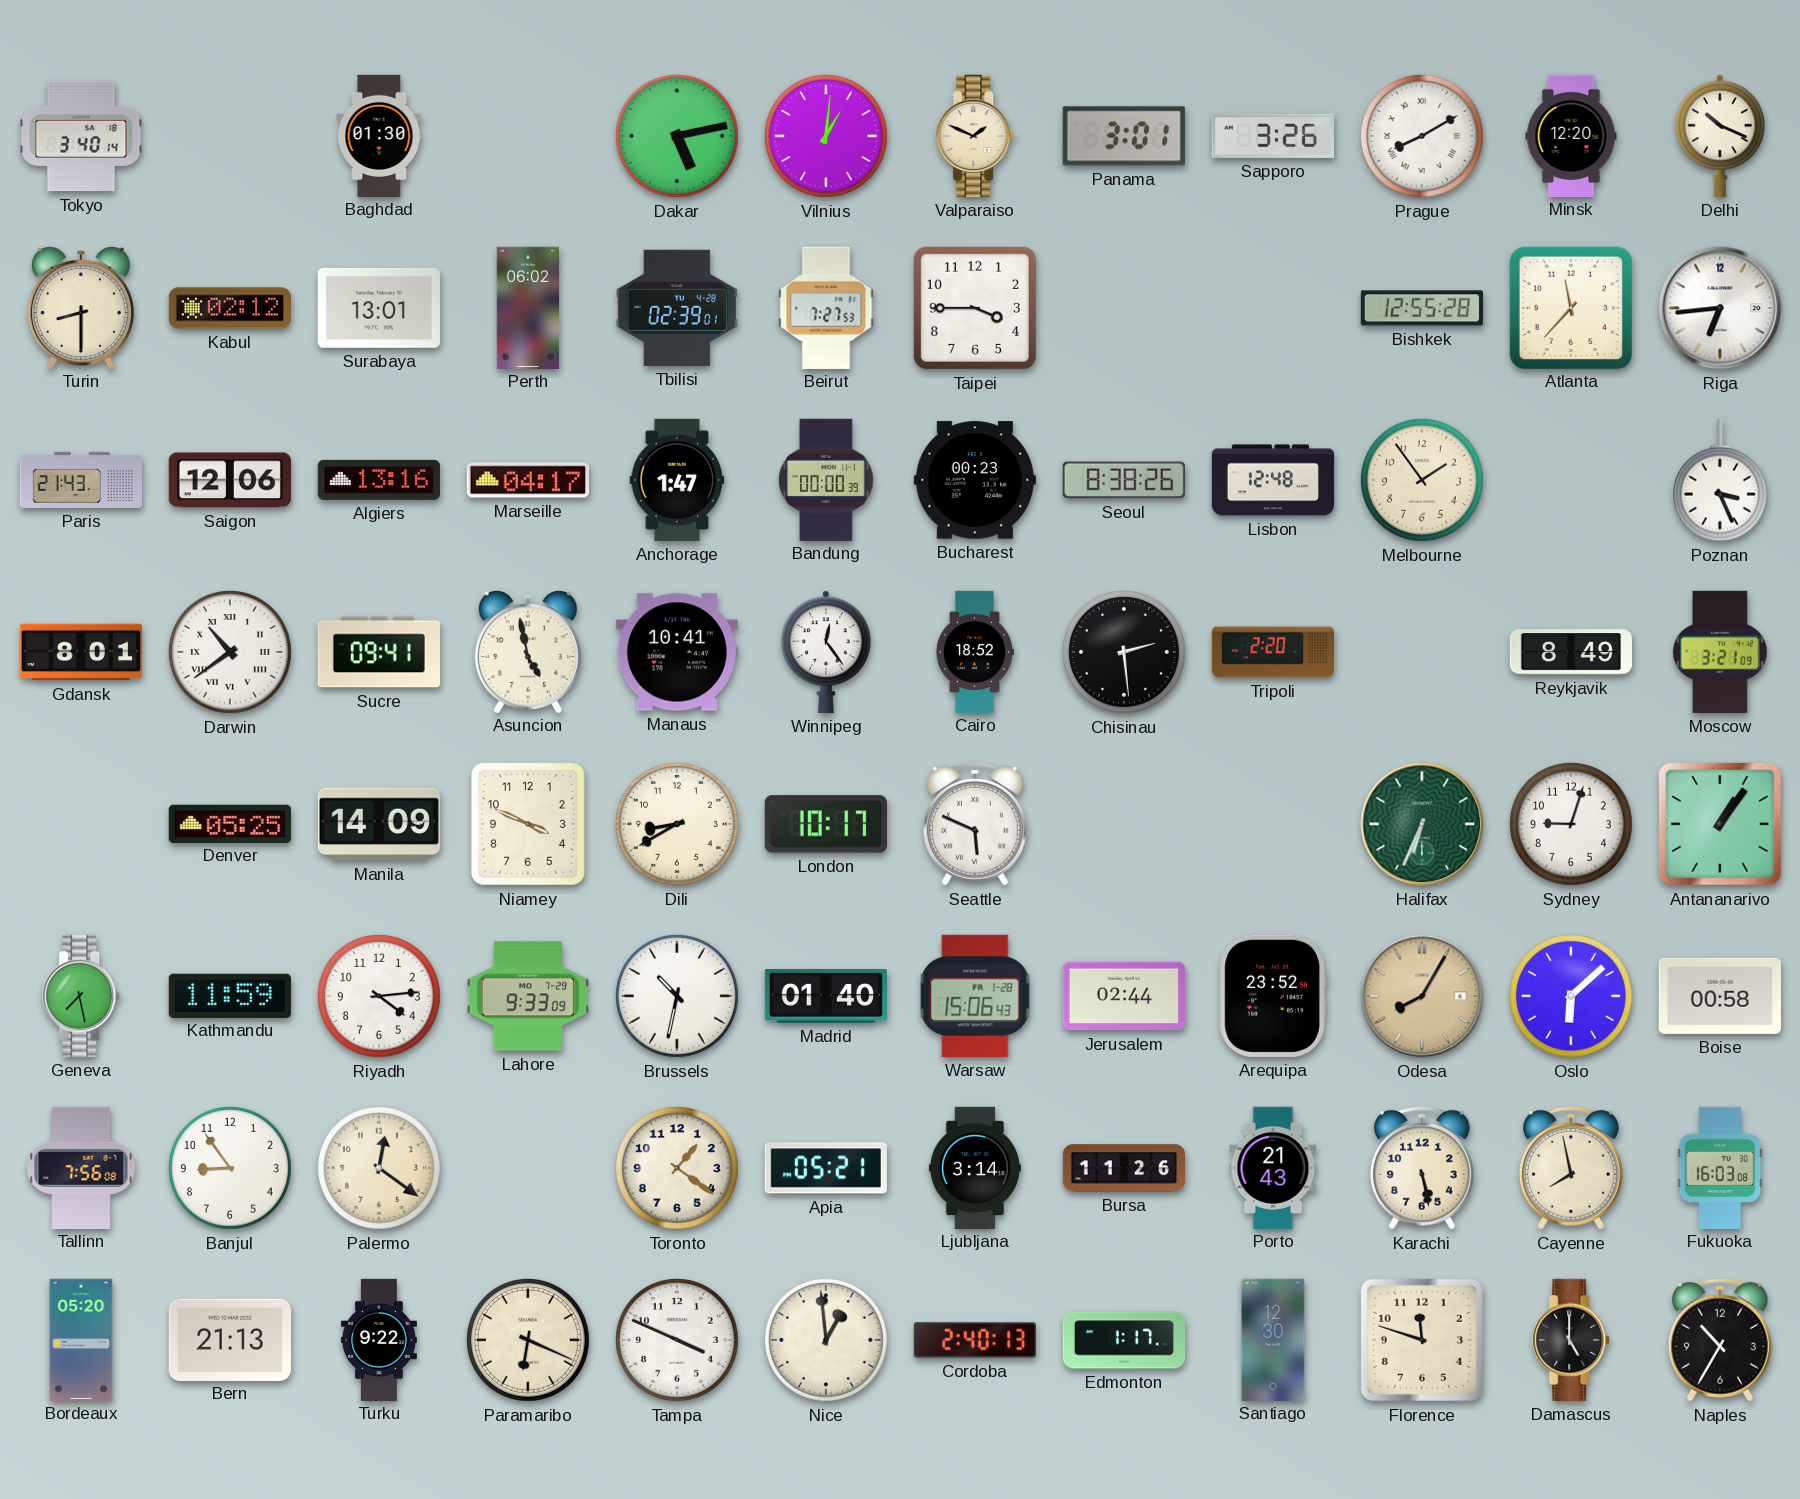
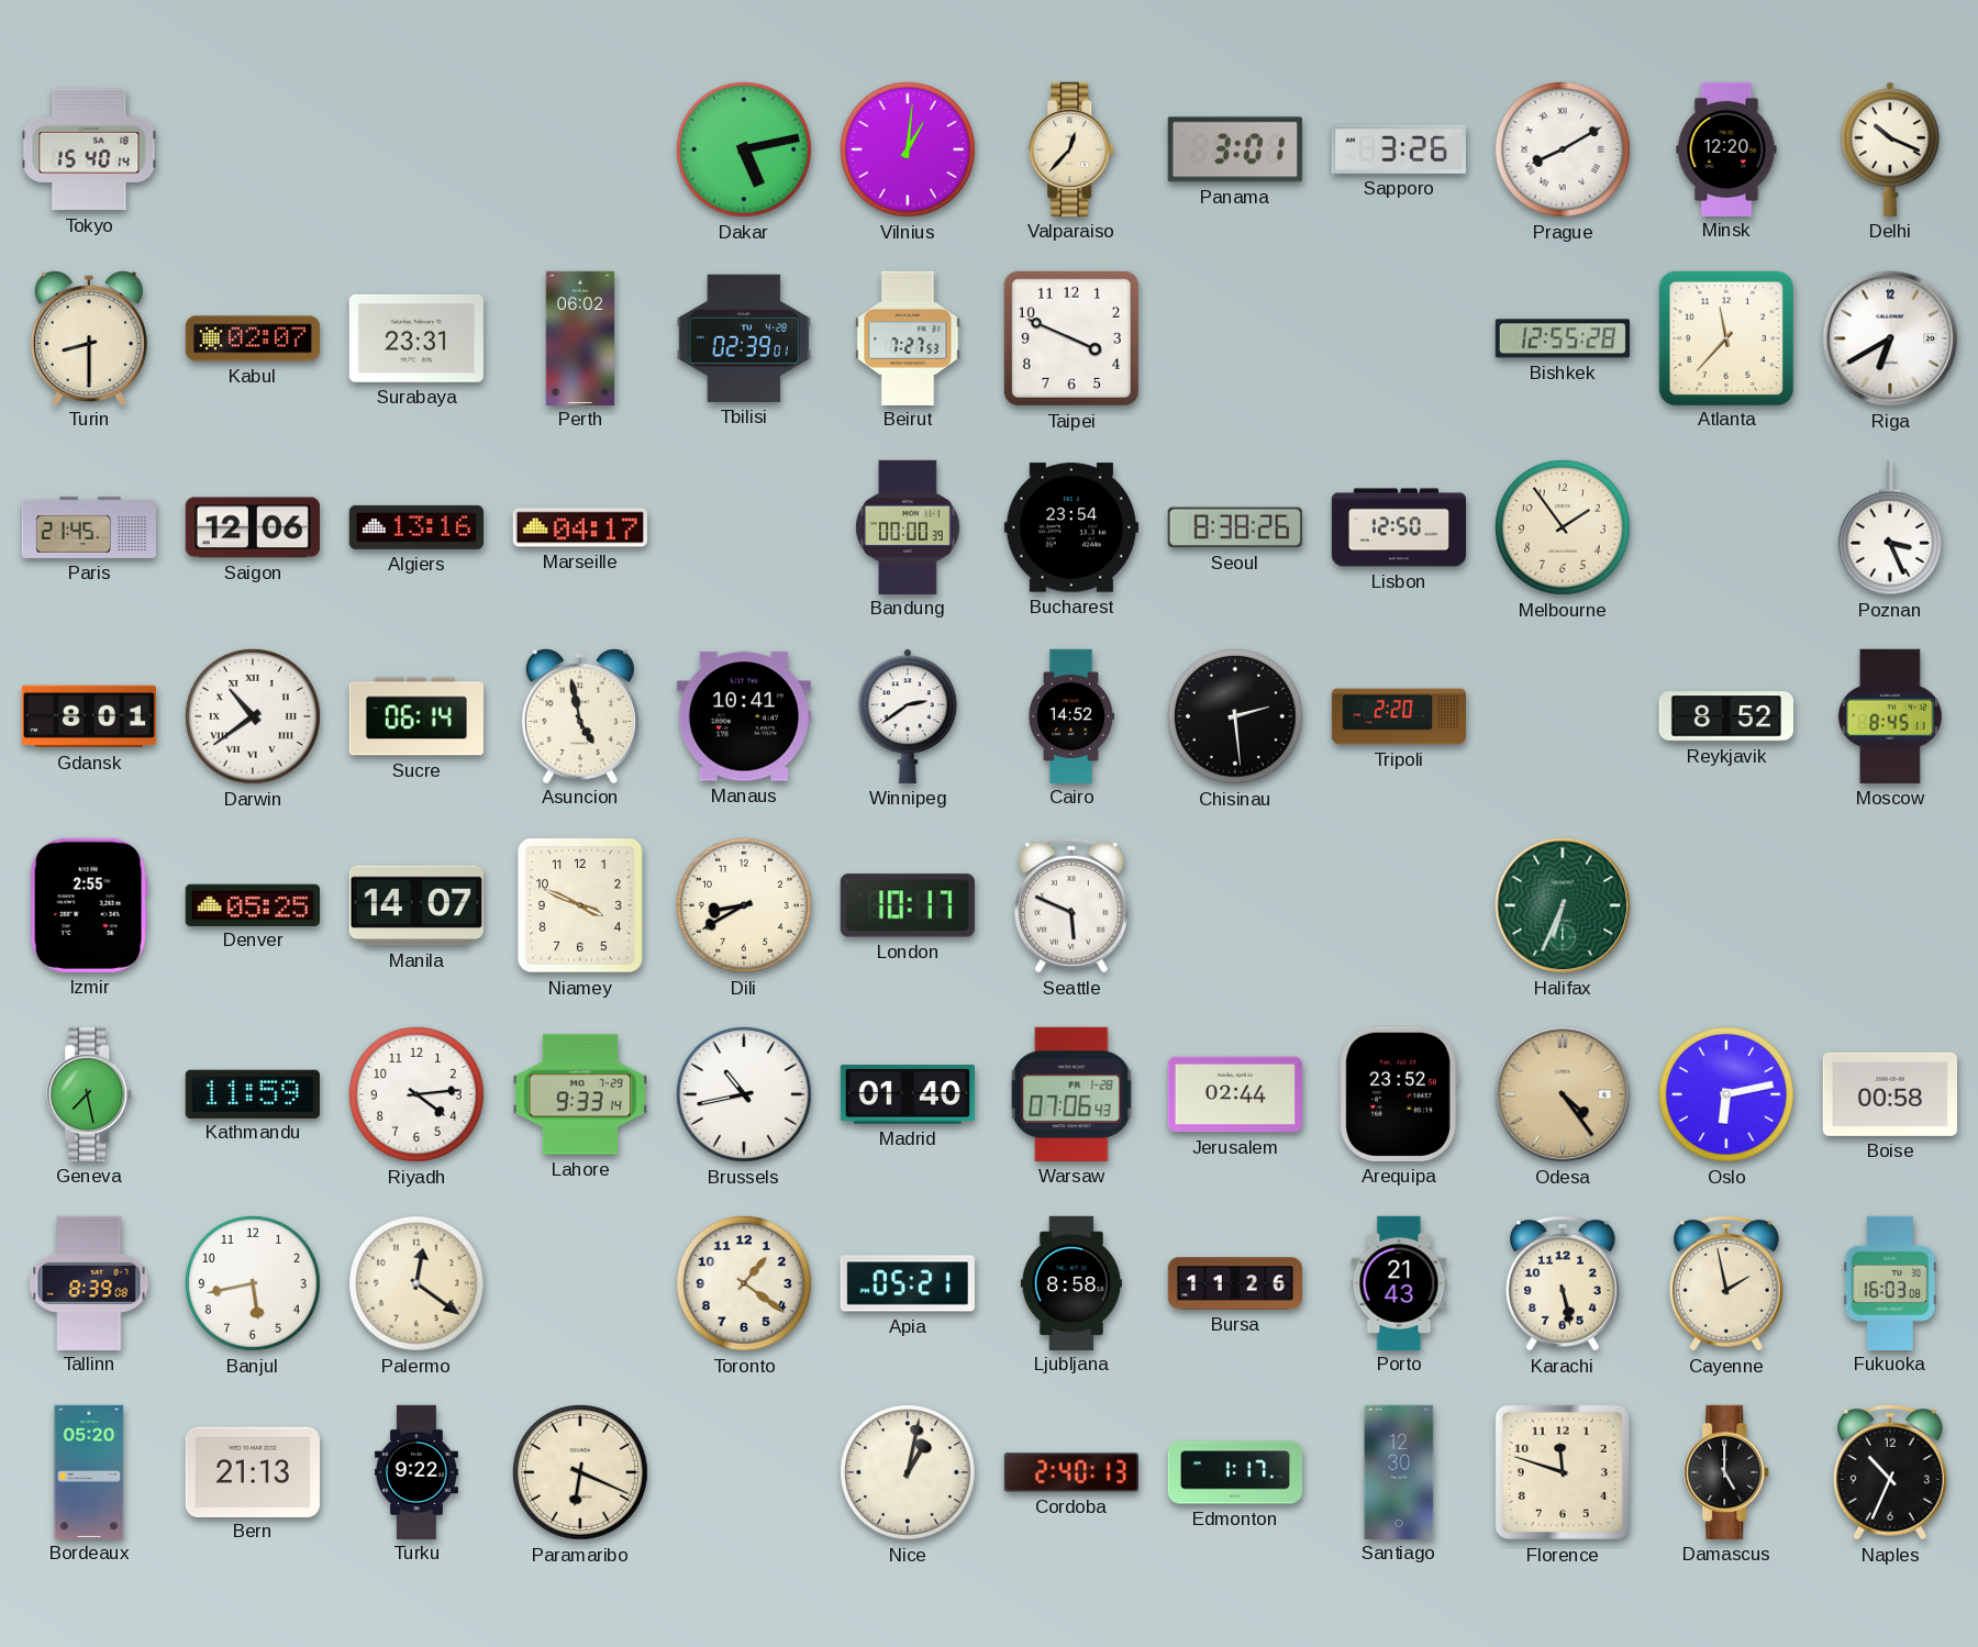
Tokyo: 3:40 -> 15:40 (89, 149)
Baghdad: 01:30 -> none (379, 135)
Valparaiso: 1:49 -> 12:37 (1073, 149)
Kabul: 02:12 -> 02:07 (252, 338)
Surabaya: 13:01 -> 23:31 (416, 338)
Taipei: 3:45 -> 3:49 (1071, 338)
Riga: 6:44 -> 6:40 (1890, 338)
Paris: 21:43 -> 21:45 (88, 527)
Anchorage: 1:47 -> none (677, 480)
Bucharest: 00:23 -> 23:54 (1071, 527)
Lisbon: 12:48 -> 12:50 (1399, 527)
Sucre: 09:41 -> 06:14 (416, 716)
Winnipeg: 12:24 -> 2:39 (909, 716)
Cairo: 18:52 -> 14:52 (1070, 715)
Reykjavik: 8:49 -> 8:52 (1725, 716)
Moscow: 3:21 -> 8:45 (1890, 716)
Izmir: none -> 2:55 (89, 905)
Manila: 14:09 -> 14:07 (416, 905)
Sydney: 9:03 -> none (1571, 824)
Antananarivo: 1:06 -> none (1720, 824)
Lahore: 9:33:09 -> 9:33:14 (580, 1094)
Brussels: 10:32 -> 10:43 (744, 1094)
Warsaw: 15:06 -> 07:06 (1071, 1094)
Odesa: 8:05 -> 4:24 (1563, 1094)
Oslo: 6:08 -> 6:13 (1726, 1094)
Tallinn: 7:56 -> 8:39 (89, 1282)
Banjul: 8:54 -> 5:43 (253, 1283)
Ljubljana: 3:14 -> 8:58 (1071, 1282)
Cayenne: 7:58 -> 1:58 (1726, 1283)
Tampa: 3:49 -> none (677, 1340)
Nice: 12:59 -> 1:02 (908, 1472)
Naples: 10:35 -> 10:34 (1890, 1472)
